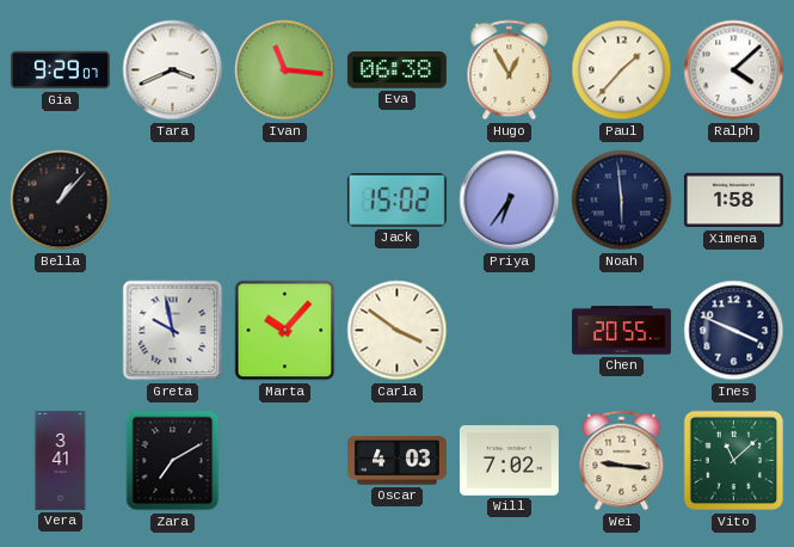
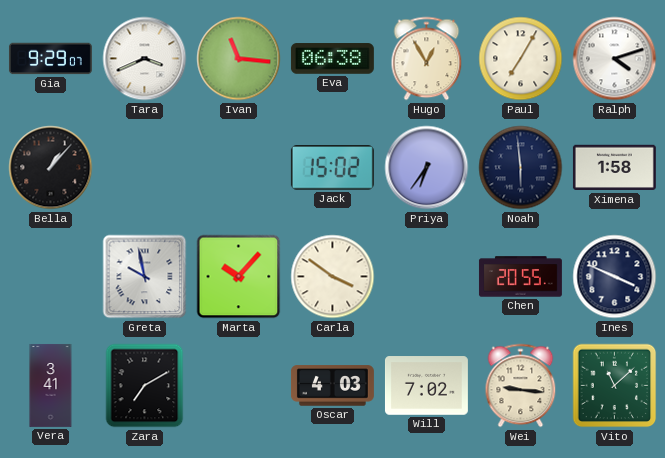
Paul: 1:37 -> 7:05 (521, 59)
Ralph: 4:08 -> 4:12 (615, 59)
